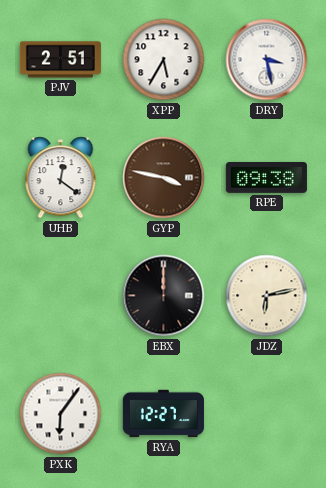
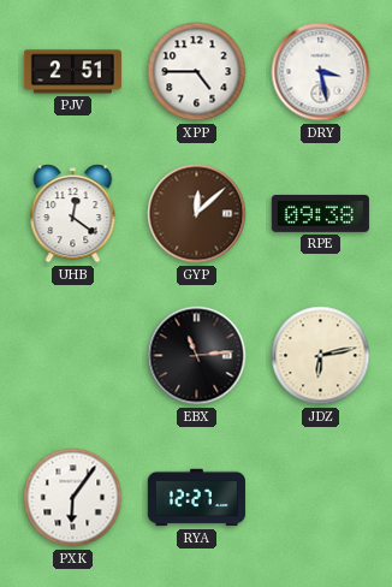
XPP: 5:35 -> 4:45 (197, 72)
GYP: 3:47 -> 12:08 (197, 214)
EBX: 12:00 -> 11:14 (197, 356)
